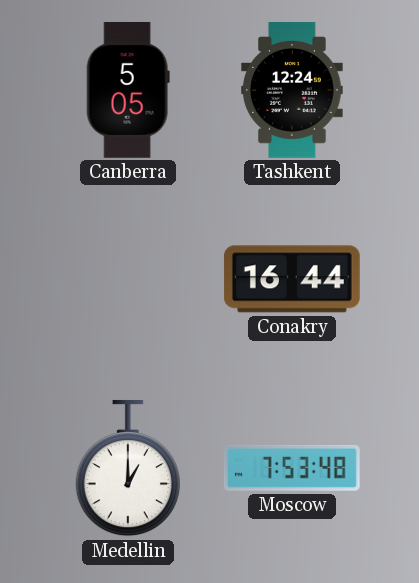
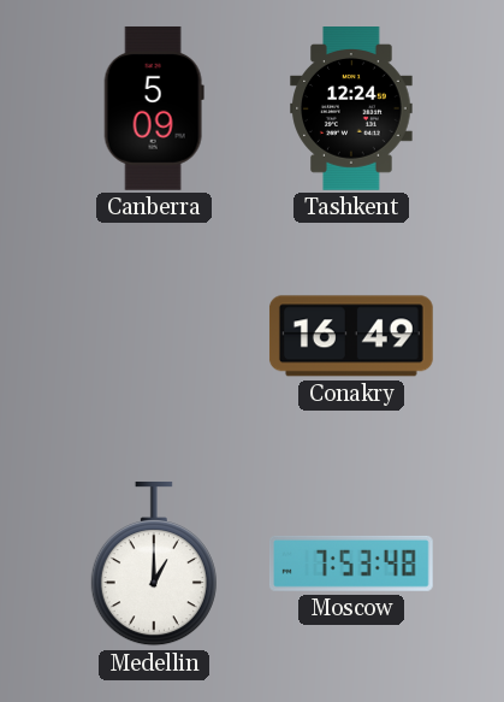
Canberra: 5:05 -> 5:09 (154, 108)
Conakry: 16:44 -> 16:49 (351, 336)
